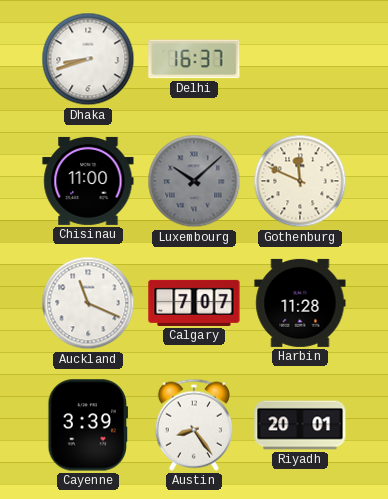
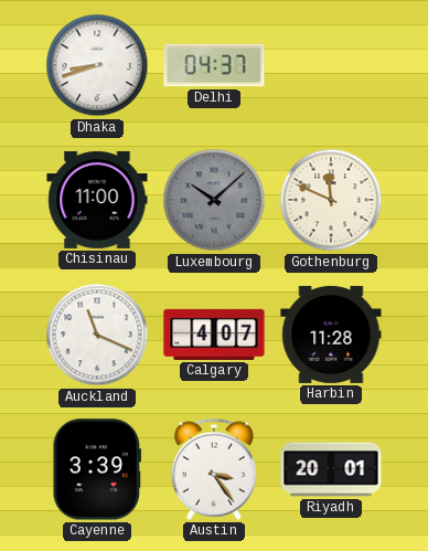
Delhi: 16:37 -> 04:37 (214, 65)
Calgary: 7:07 -> 4:07 (214, 335)
Austin: 8:24 -> 3:24 (214, 469)
